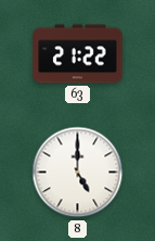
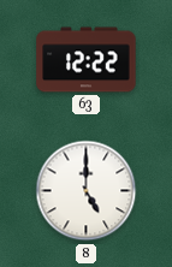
63: 21:22 -> 12:22 (87, 60)
